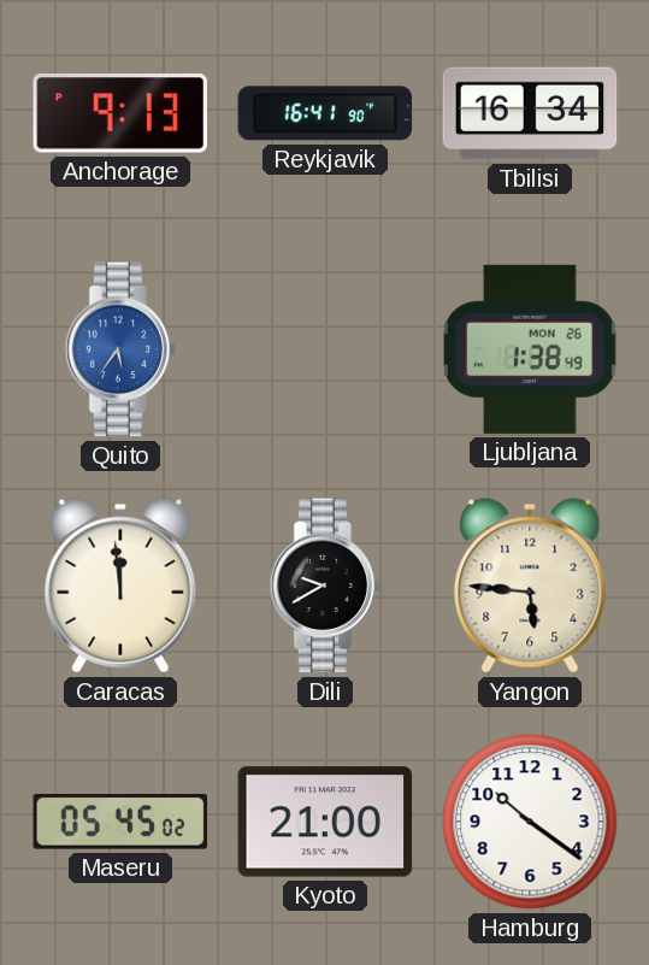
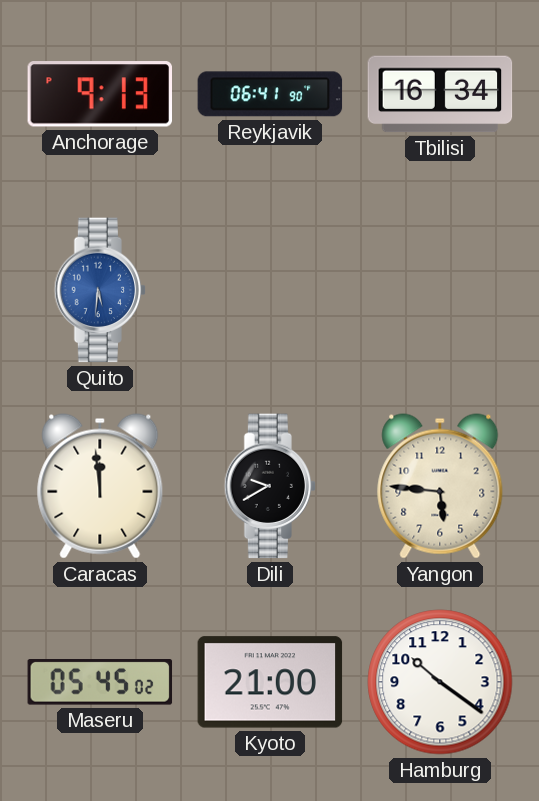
Reykjavik: 16:41 -> 06:41 (270, 94)
Quito: 5:36 -> 5:31 (100, 290)
Ljubljana: 1:38 -> none (530, 349)
